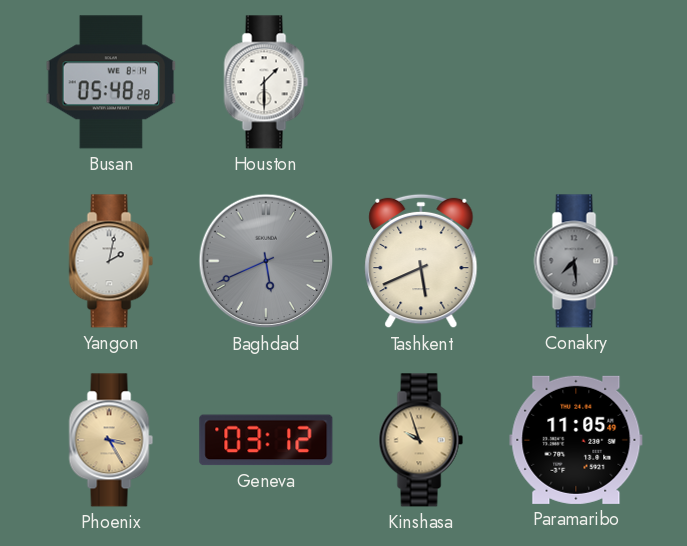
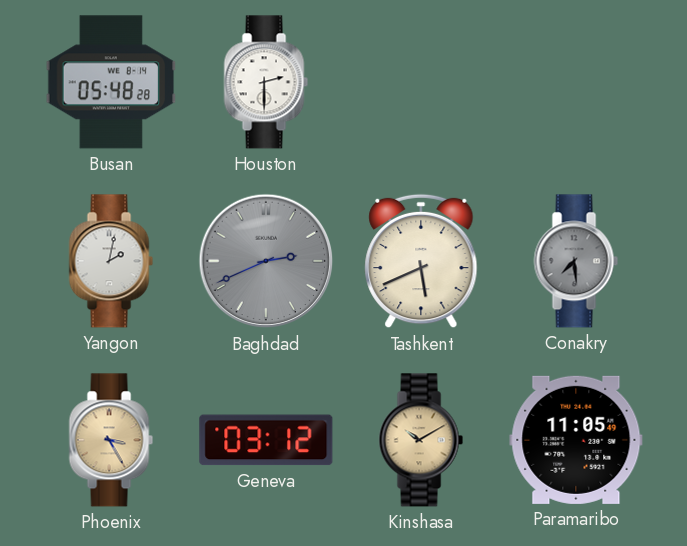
Houston: 1:30 -> 2:30 (266, 82)
Baghdad: 5:41 -> 2:41 (266, 261)
Kinshasa: 9:57 -> 10:10 (421, 440)
